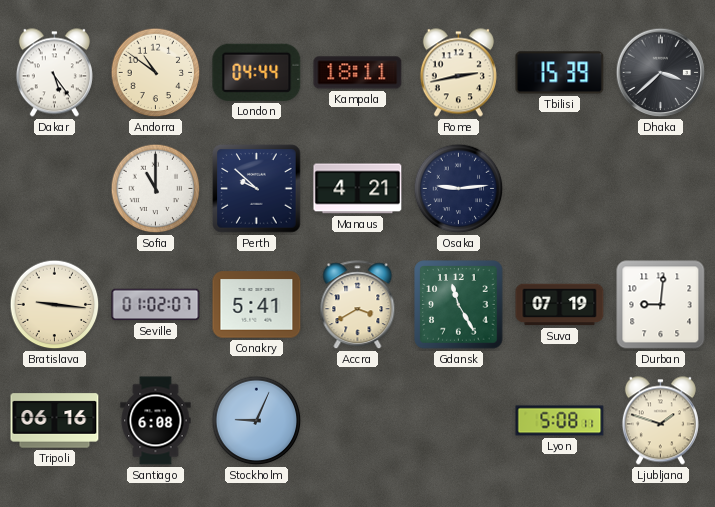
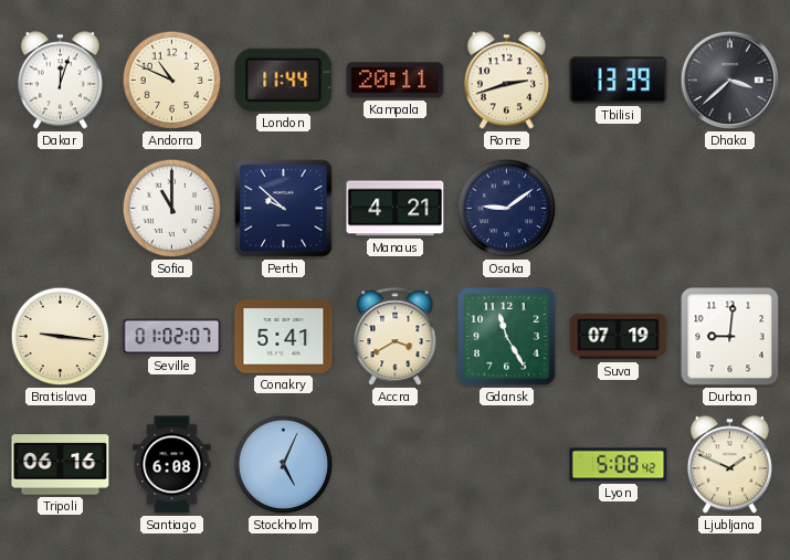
Dakar: 5:24 -> 12:03 (60, 81)
Andorra: 10:51 -> 10:49 (172, 81)
London: 04:44 -> 11:44 (284, 80)
Kampala: 18:11 -> 20:11 (396, 81)
Rome: 2:43 -> 2:42 (506, 81)
Tbilisi: 15:39 -> 13:39 (619, 81)
Osaka: 9:14 -> 9:09 (507, 209)
Stockholm: 9:04 -> 5:04 (284, 465)
Lyon: 5:08:11 -> 5:08:42 (619, 465)
Ljubljana: 1:48 -> 1:49 (729, 465)
